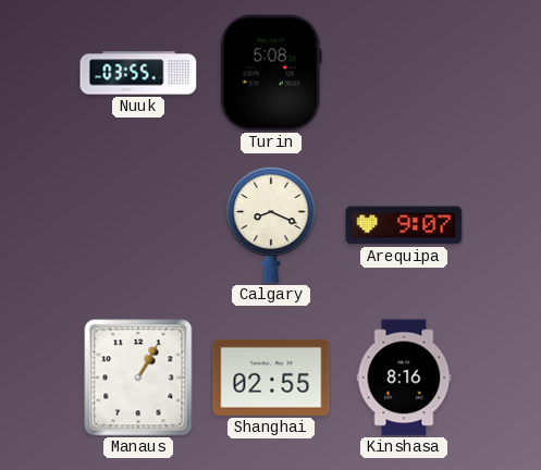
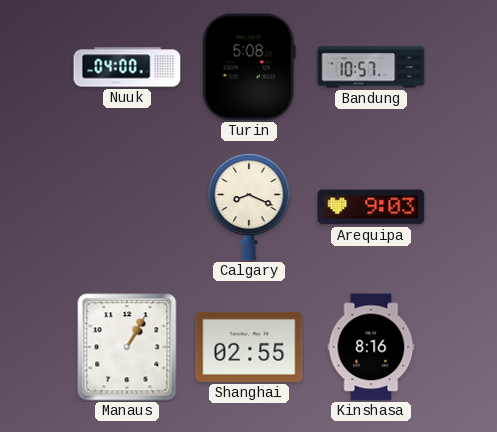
Nuuk: 03:55 -> 04:00 (127, 67)
Bandung: none -> 10:57 (371, 67)
Arequipa: 9:07 -> 9:03 (371, 207)
